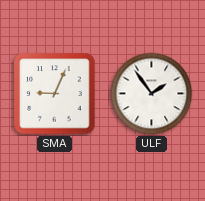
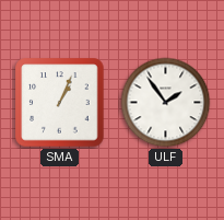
SMA: 9:04 -> 1:04 (60, 103)
